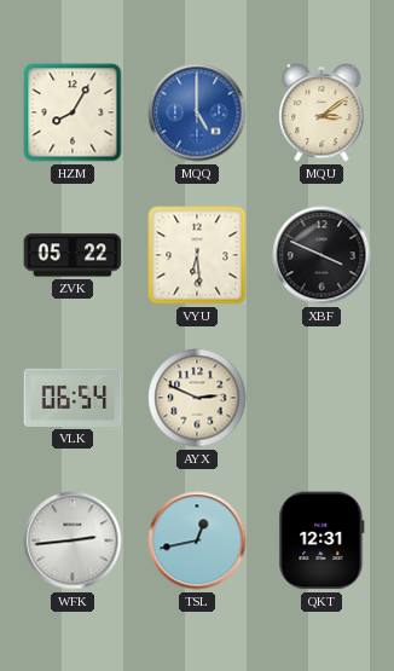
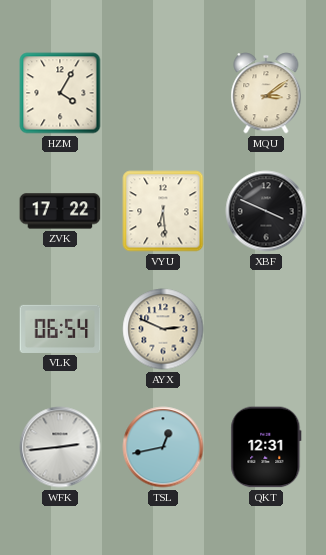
HZM: 8:05 -> 4:05 (60, 93)
MQQ: 5:00 -> none (197, 112)
ZVK: 05:22 -> 17:22 (60, 211)
